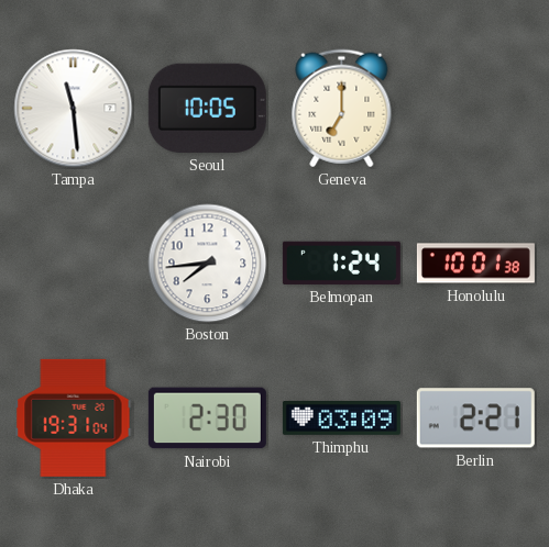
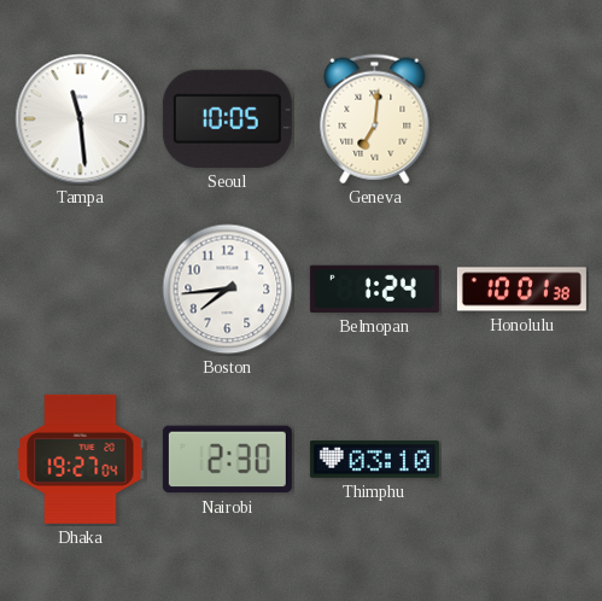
Geneva: 7:00 -> 7:01 (375, 119)
Dhaka: 19:31 -> 19:27 (81, 459)
Thimphu: 03:09 -> 03:10 (374, 460)
Berlin: 2:21 -> none (475, 418)
